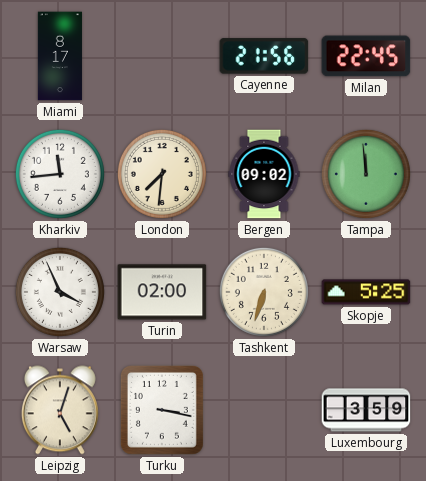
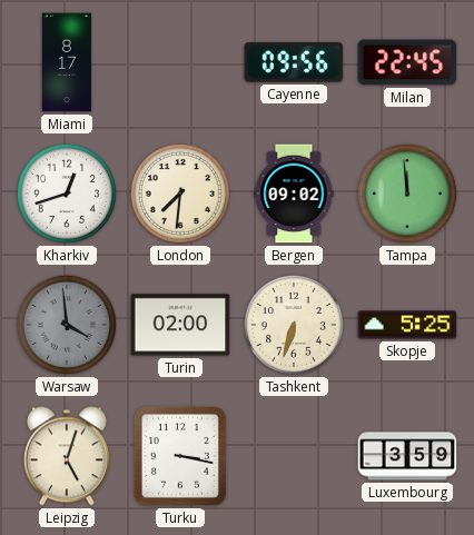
Cayenne: 21:56 -> 09:56 (294, 62)
Kharkiv: 11:44 -> 12:42 (67, 194)
Warsaw: 3:56 -> 3:59 (67, 325)
Warsaw dial: white -> grey (67, 325)
